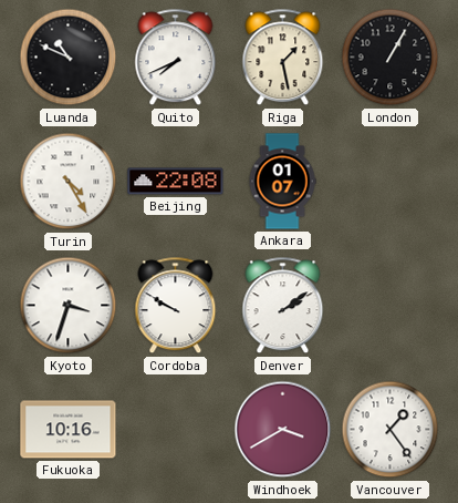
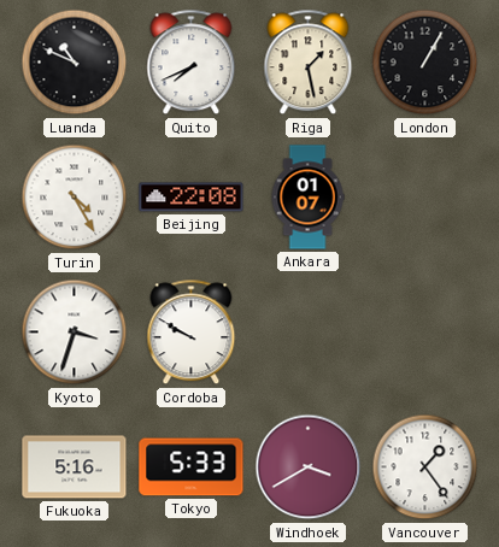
Denver: 2:09 -> none (283, 306)
Fukuoka: 10:16 -> 5:16 (75, 467)
Tokyo: none -> 5:33 (192, 467)
